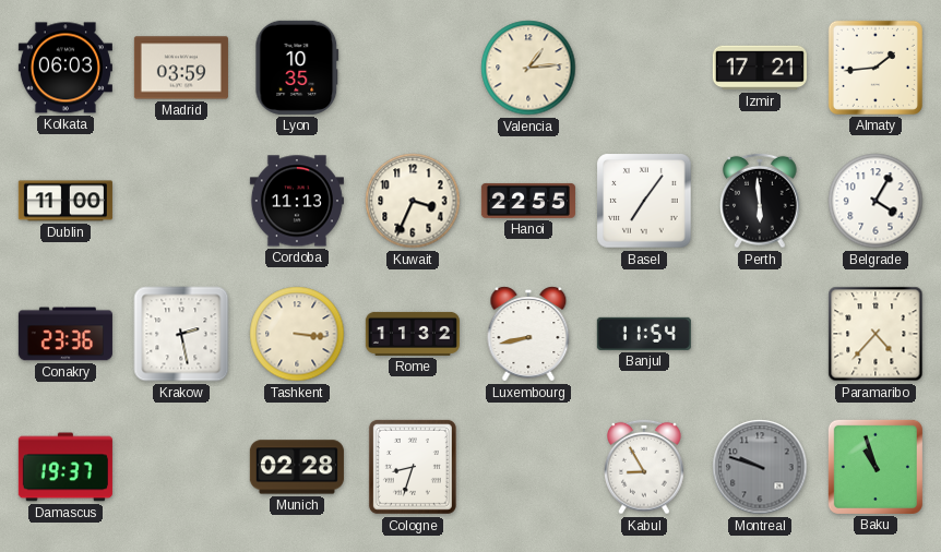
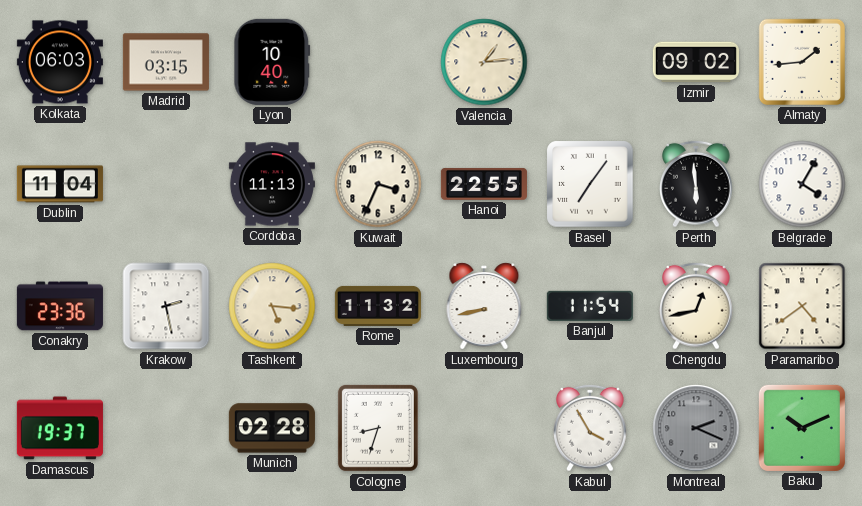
Madrid: 03:59 -> 03:15 (166, 62)
Lyon: 10:35 -> 10:40 (272, 62)
Izmir: 17:21 -> 09:02 (696, 62)
Dublin: 11:00 -> 11:04 (60, 184)
Tashkent: 3:16 -> 5:16 (272, 306)
Chengdu: none -> 12:43 (696, 306)
Paramaribo: 4:37 -> 4:39 (802, 306)
Kabul: 8:55 -> 3:55 (590, 428)
Montreal: 9:48 -> 2:19 (696, 428)
Baku: 10:57 -> 10:11 (802, 428)
